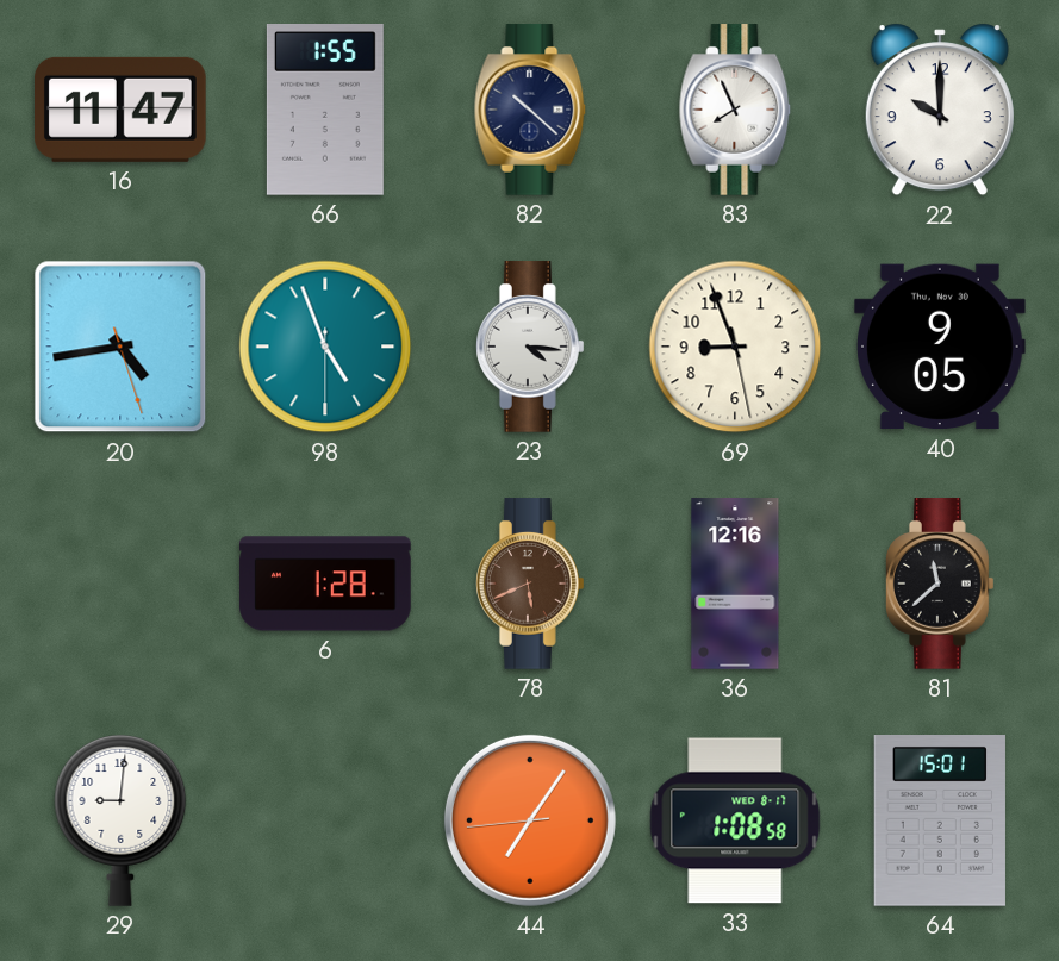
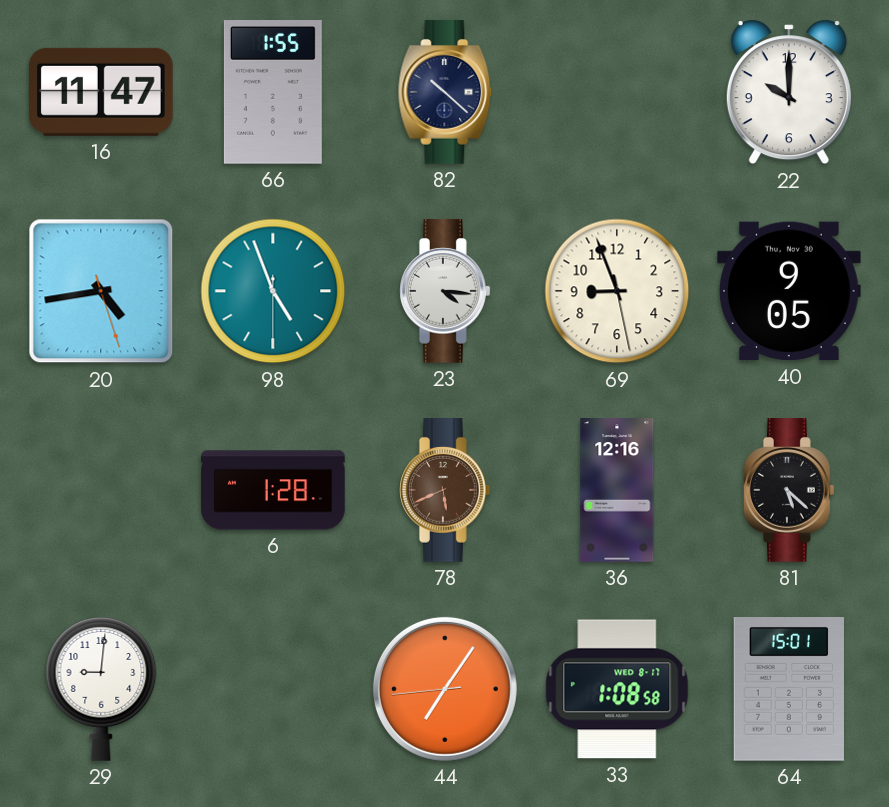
83: 7:56 -> none (735, 110)
81: 11:38 -> 5:22 (790, 490)
